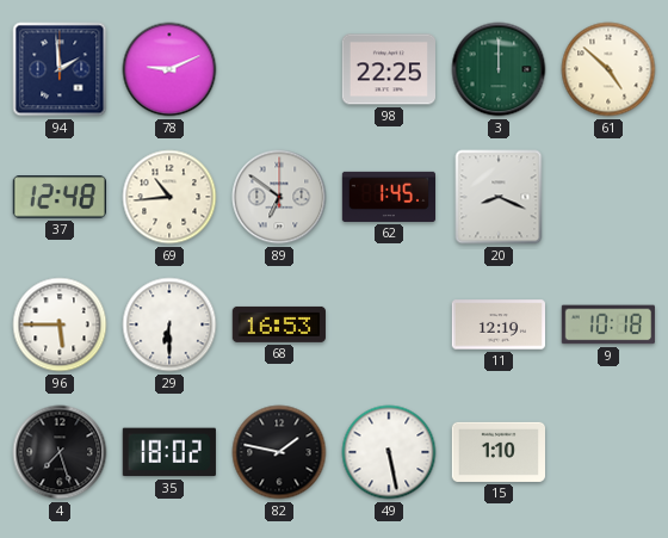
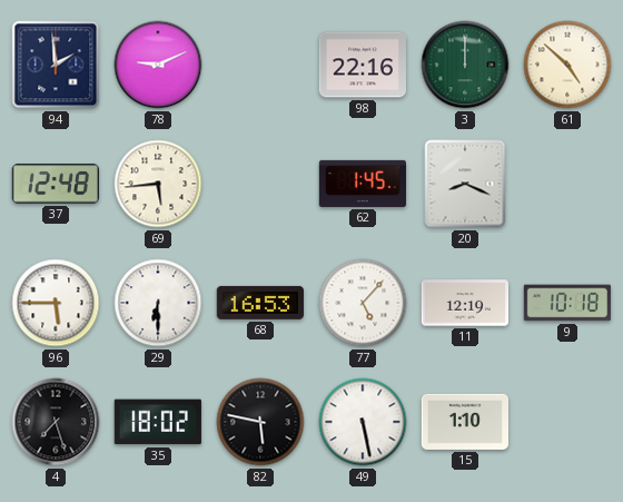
98: 22:25 -> 22:16 (362, 65)
69: 10:44 -> 5:44 (158, 184)
89: 6:51 -> none (279, 197)
77: none -> 5:07 (363, 303)
82: 1:47 -> 5:47 (260, 422)
